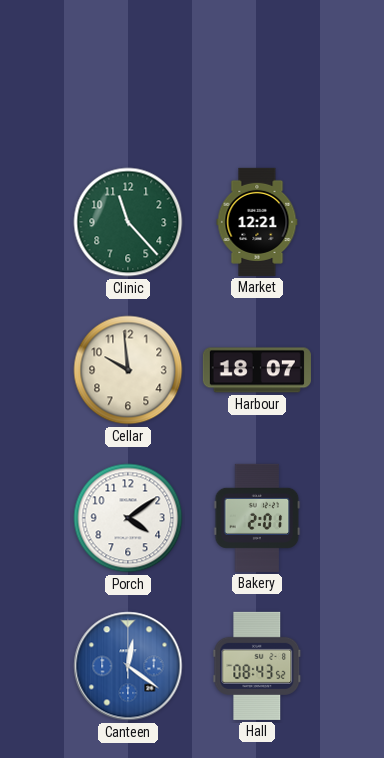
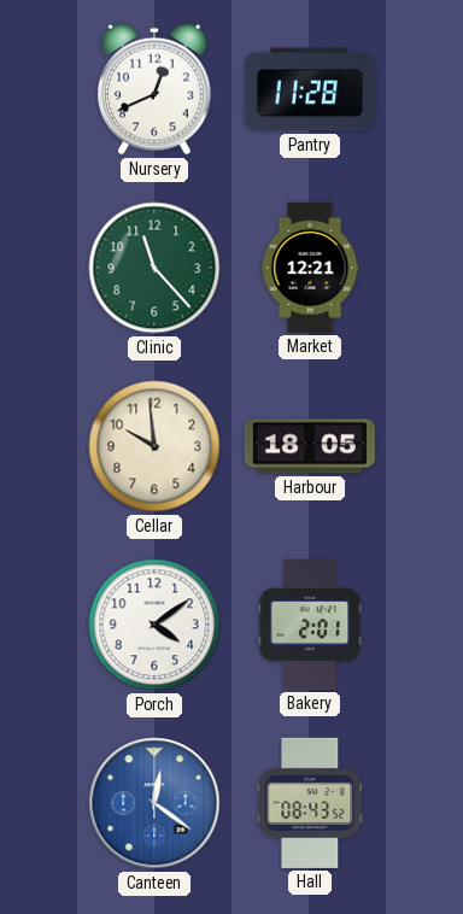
Nursery: none -> 12:41 (156, 89)
Pantry: none -> 11:28 (310, 89)
Harbour: 18:07 -> 18:05 (310, 446)
